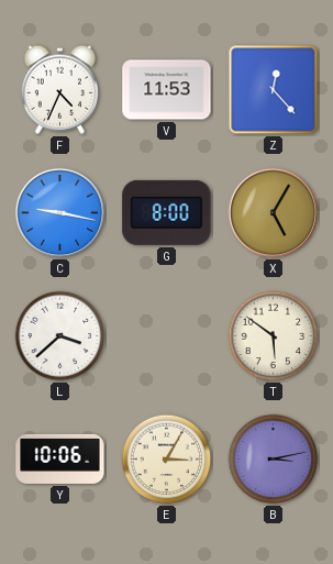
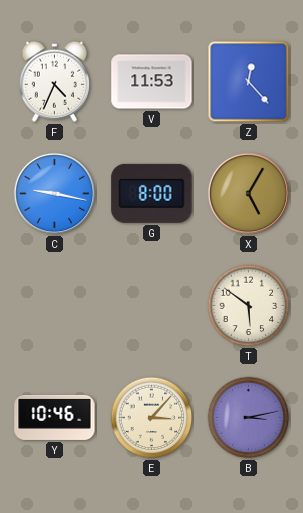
L: 3:38 -> none (60, 336)
Y: 10:06 -> 10:46 (55, 417)
E: 3:05 -> 3:07 (152, 418)
